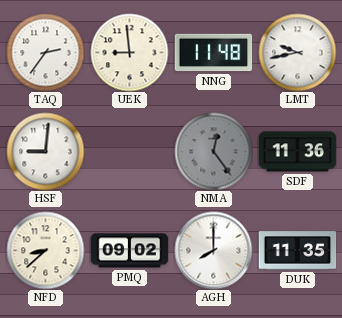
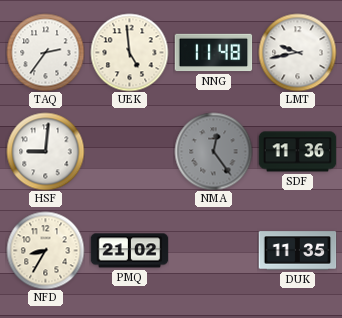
UEK: 8:59 -> 4:59 (129, 52)
NFD: 8:38 -> 8:35 (45, 250)
PMQ: 09:02 -> 21:02 (129, 251)
AGH: 8:00 -> none (213, 250)
